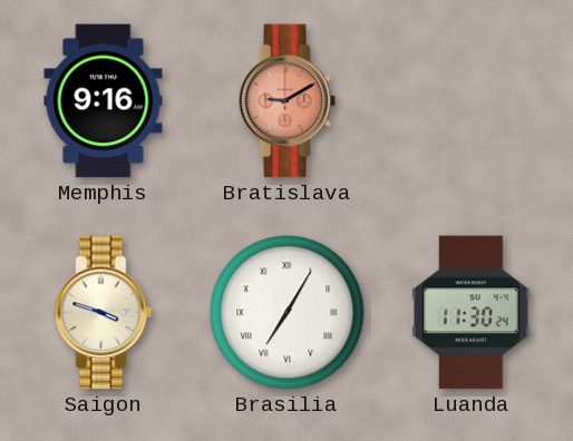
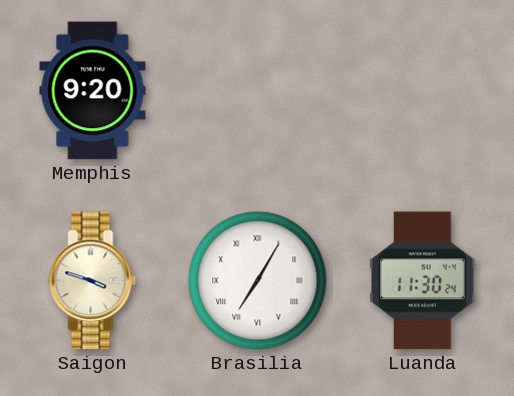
Memphis: 9:16 -> 9:20 (93, 91)
Bratislava: 9:10 -> none (288, 101)
